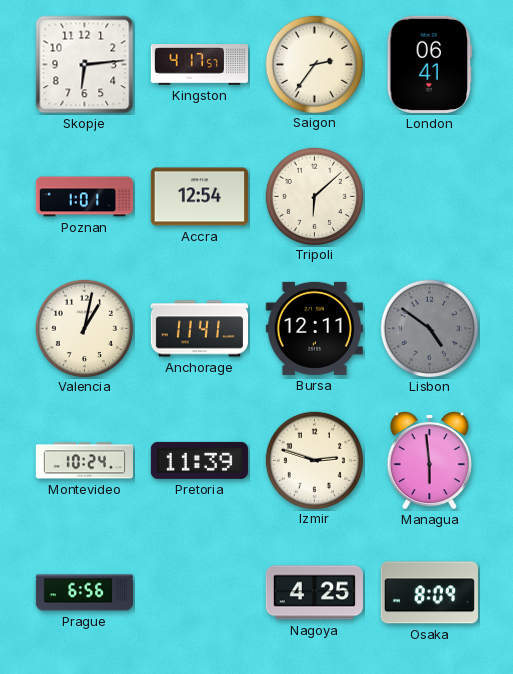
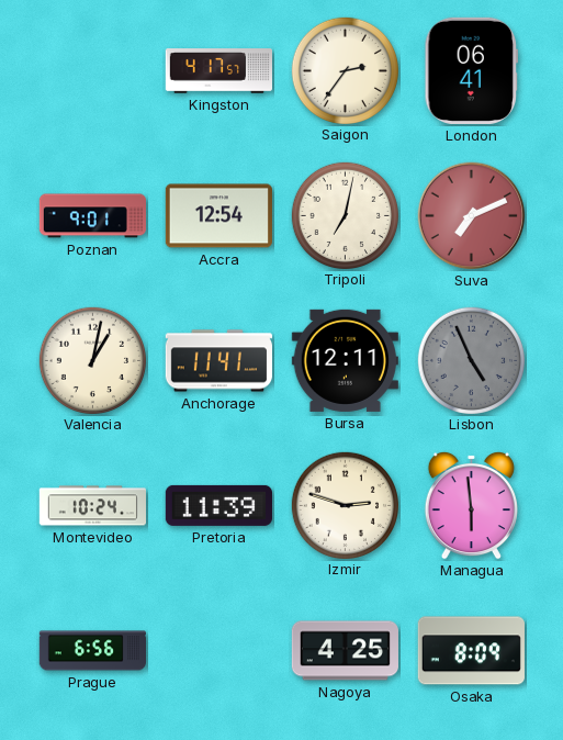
Skopje: 6:14 -> none (85, 65)
Poznan: 1:01 -> 9:01 (92, 216)
Tripoli: 6:08 -> 7:02 (345, 215)
Suva: none -> 7:11 (472, 216)
Lisbon: 4:51 -> 4:56 (471, 360)
